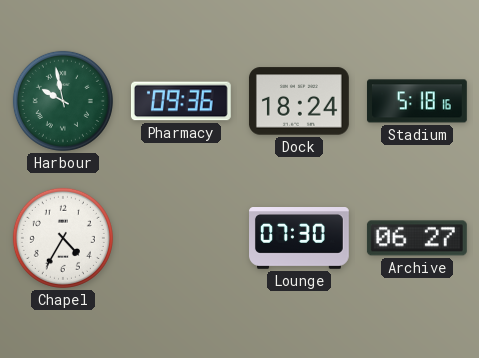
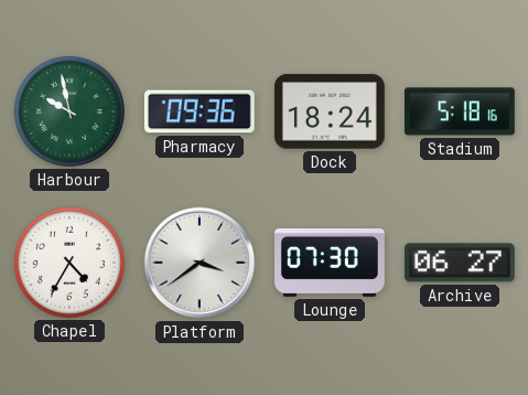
Platform: none -> 3:39 (200, 263)
